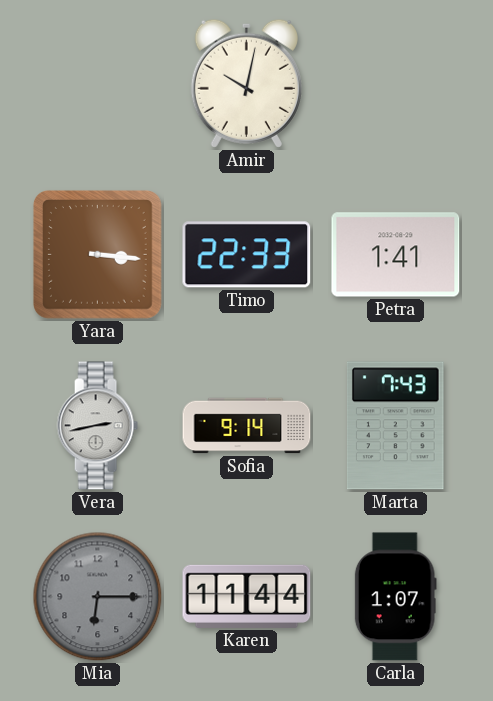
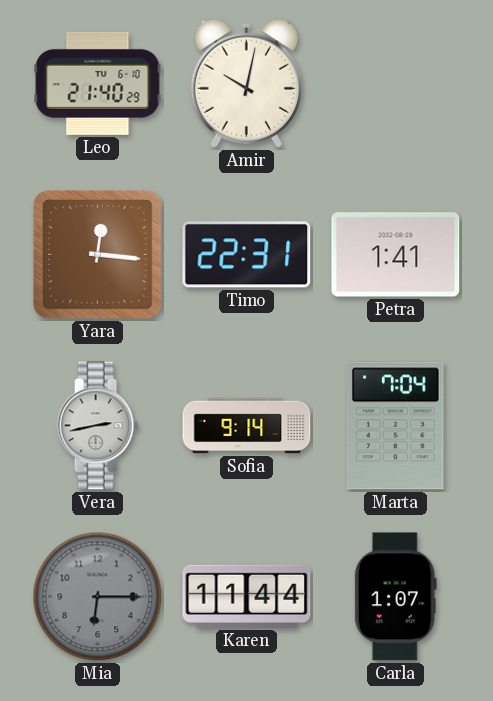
Leo: none -> 21:40 (98, 83)
Yara: 3:16 -> 12:16 (98, 255)
Timo: 22:33 -> 22:31 (247, 255)
Marta: 7:43 -> 7:04 (395, 426)
